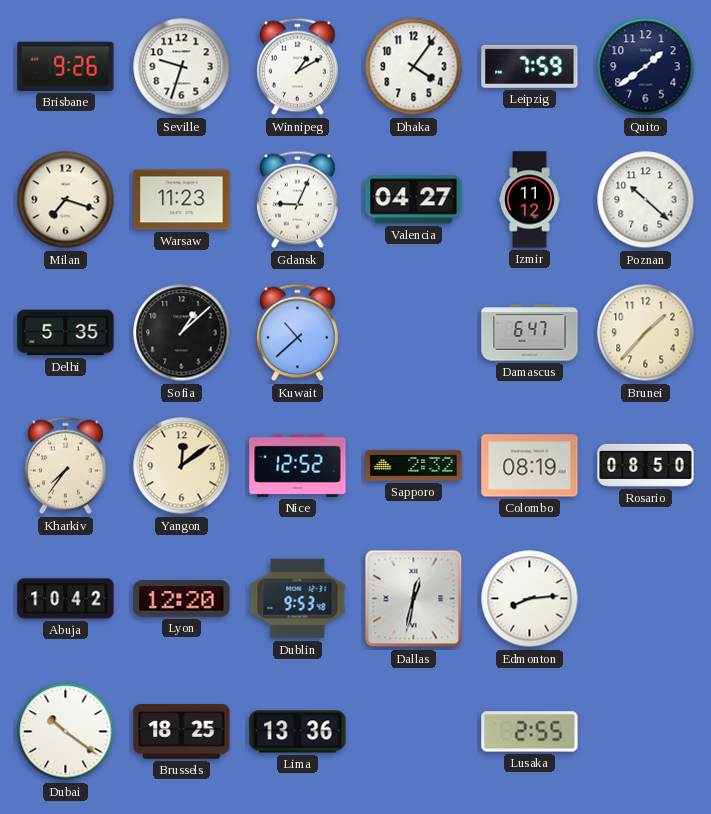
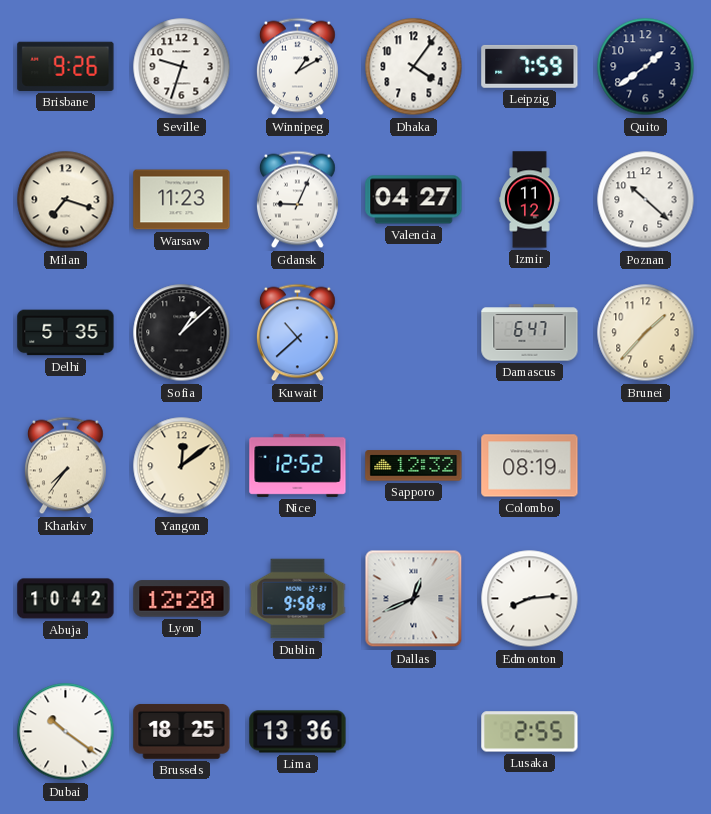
Sapporo: 2:32 -> 12:32 (414, 466)
Rosario: 08:50 -> none (646, 465)
Dublin: 9:53 -> 9:58 (298, 599)
Dallas: 12:32 -> 12:41 (414, 599)
